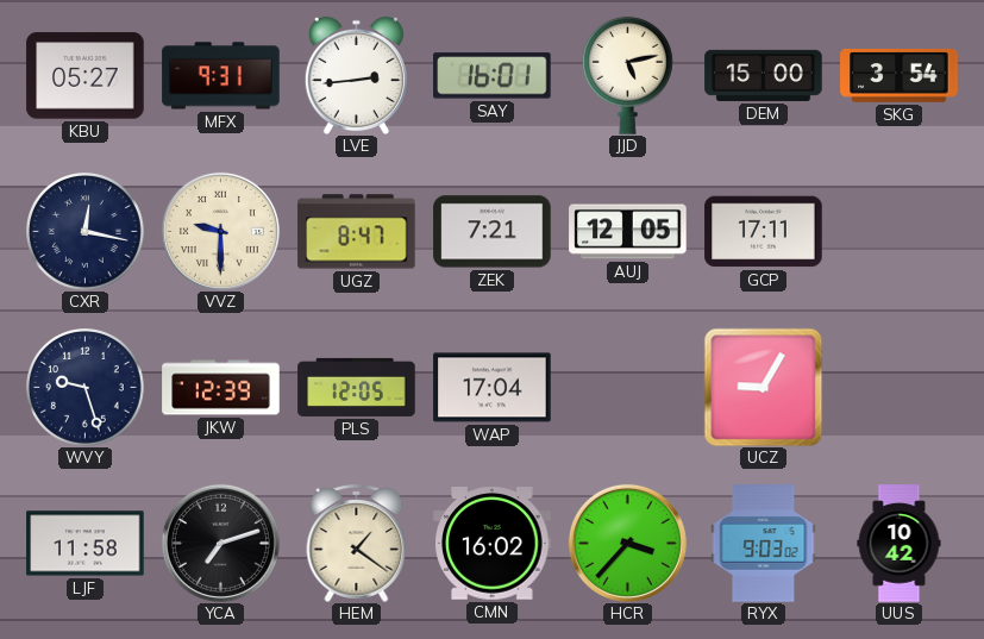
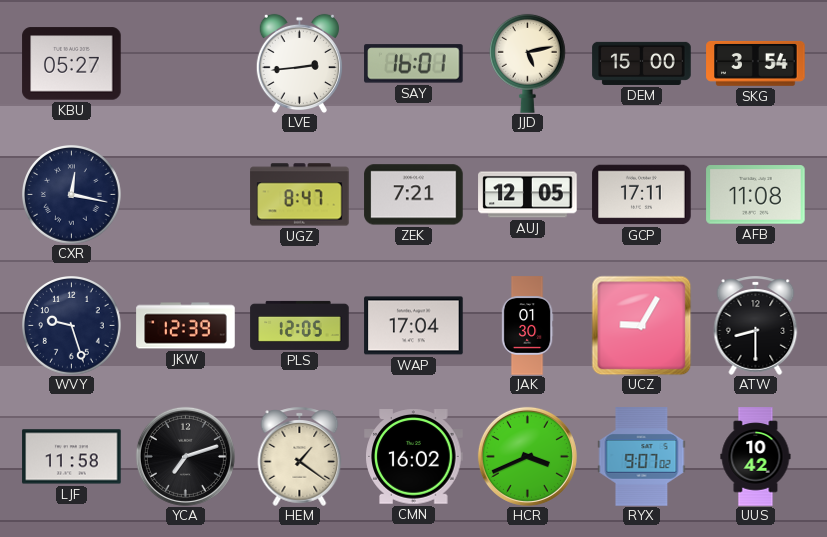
MFX: 9:31 -> none (221, 76)
VVZ: 9:30 -> none (220, 231)
AFB: none -> 11:08 (756, 195)
JAK: none -> 01:30 (527, 326)
ATW: none -> 8:30 (756, 325)
HCR: 3:37 -> 3:41 (527, 456)
RYX: 9:03 -> 9:07 (642, 457)
